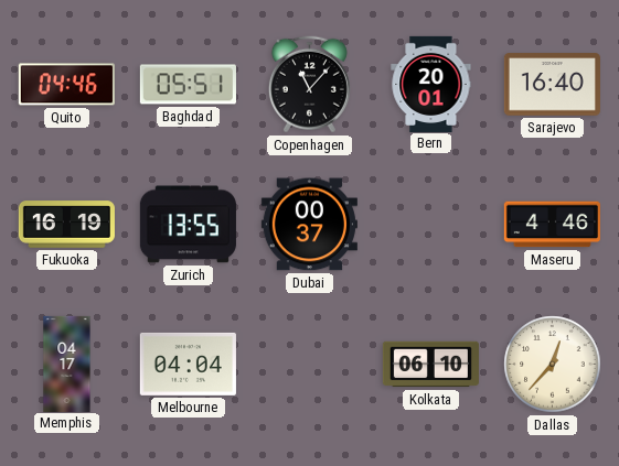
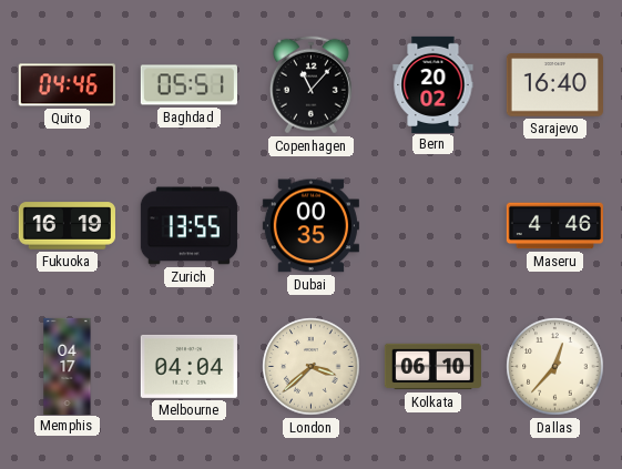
Bern: 20:01 -> 20:02 (434, 84)
Dubai: 00:37 -> 00:35 (310, 226)
London: none -> 3:38 (312, 367)
